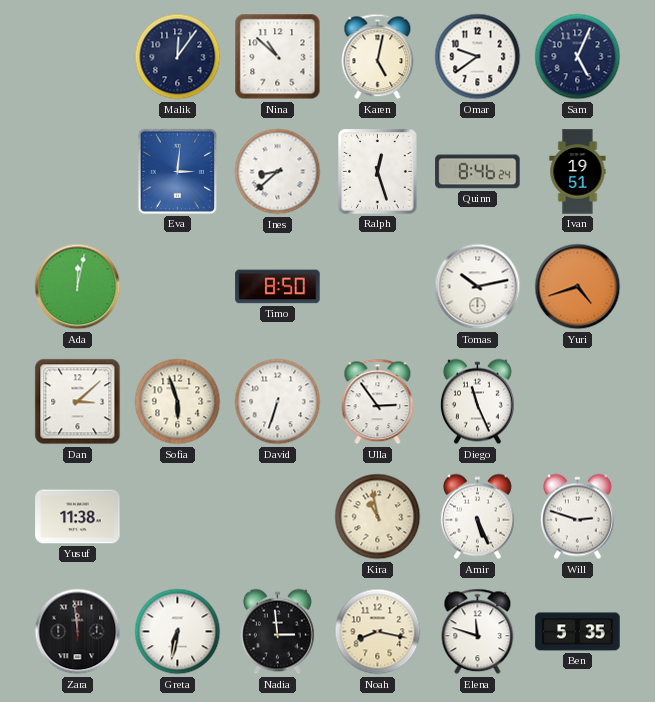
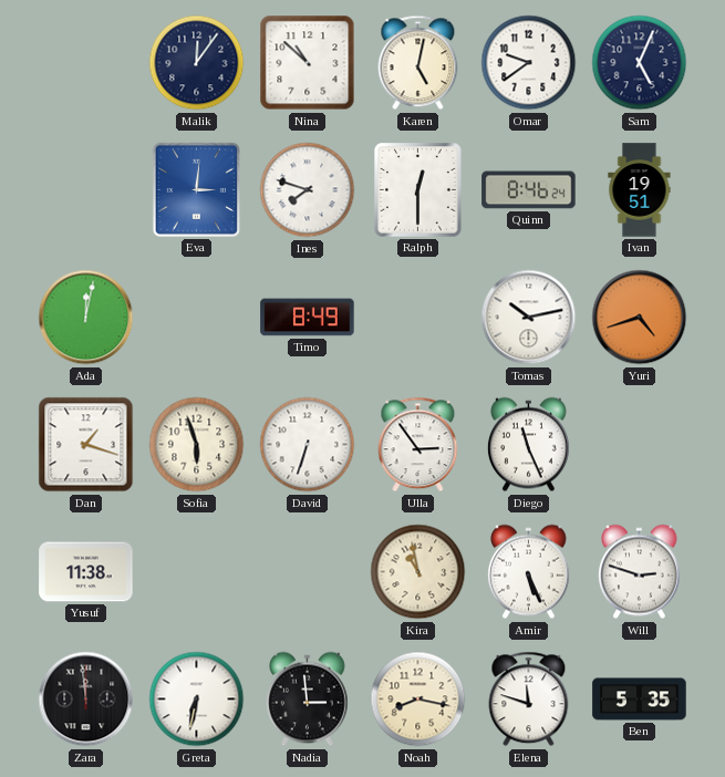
Ines: 8:38 -> 7:48 (308, 190)
Ralph: 12:27 -> 12:30 (418, 190)
Timo: 8:50 -> 8:49 (308, 318)
Dan: 3:08 -> 1:18 (86, 445)
